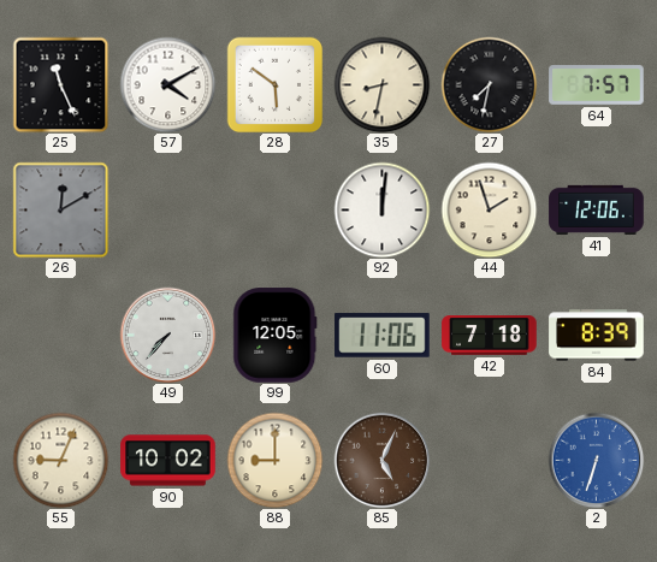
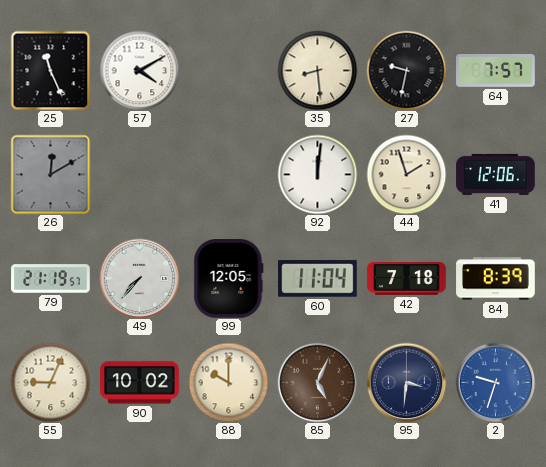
28: 5:51 -> none (274, 84)
35: 8:32 -> 8:29 (317, 70)
27: 7:32 -> 9:32 (406, 70)
79: none -> 21:19 (51, 279)
60: 11:06 -> 11:04 (318, 279)
88: 9:00 -> 10:00 (228, 382)
95: none -> 3:31 (406, 382)
2: 6:33 -> 9:33 (495, 382)
